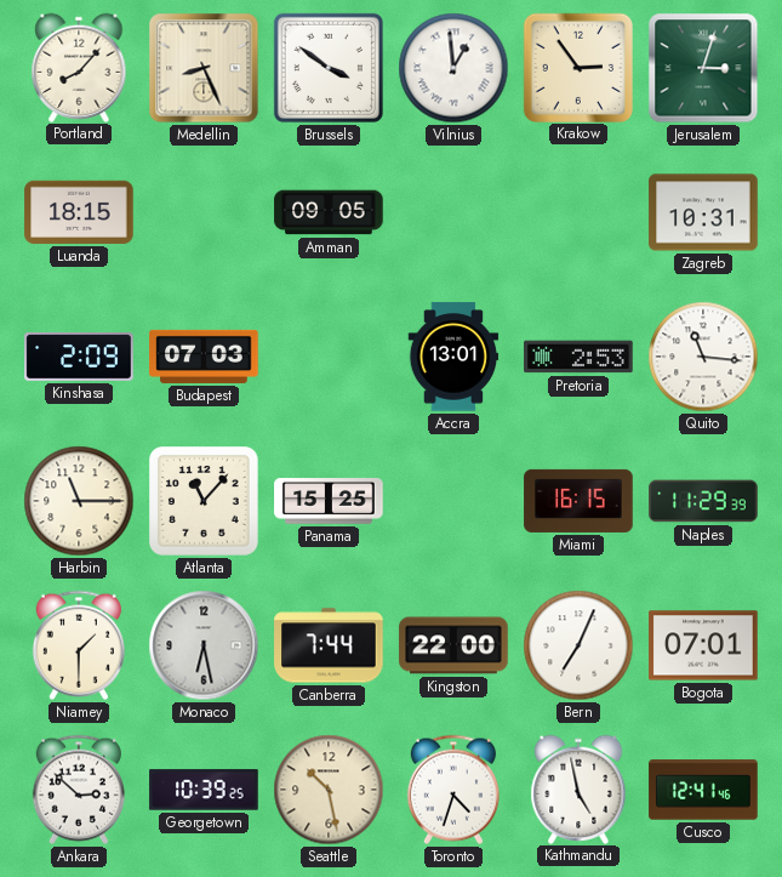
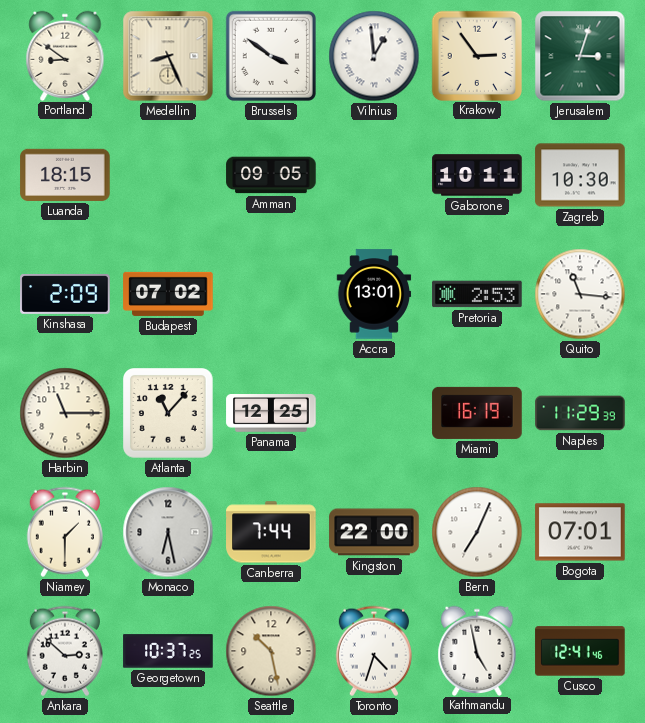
Portland: 8:07 -> 8:51 (65, 55)
Gaborone: none -> 10:11 (477, 175)
Zagreb: 10:31 -> 10:30 (580, 175)
Budapest: 07:03 -> 07:02 (168, 294)
Panama: 15:25 -> 12:25 (271, 414)
Miami: 16:15 -> 16:19 (477, 413)
Georgetown: 10:39 -> 10:37 (168, 651)
